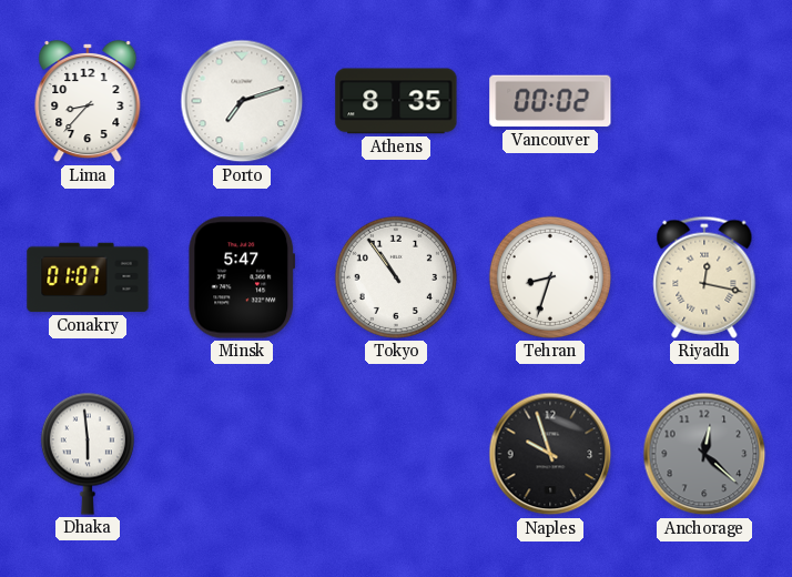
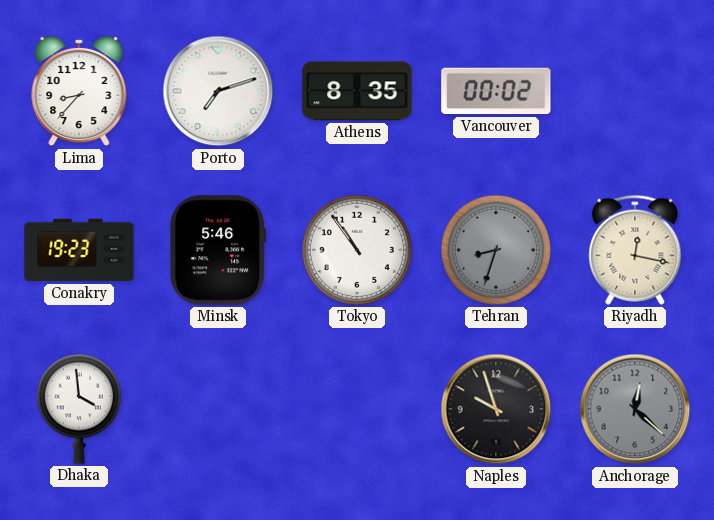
Conakry: 01:07 -> 19:23 (79, 250)
Minsk: 5:47 -> 5:46 (218, 250)
Tehran dial: white -> grey (496, 250)
Dhaka: 5:59 -> 3:59 (79, 409)
